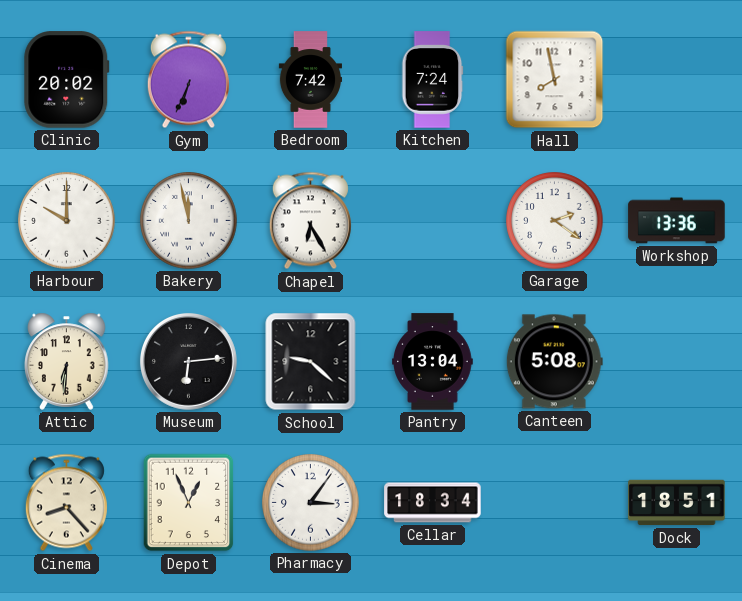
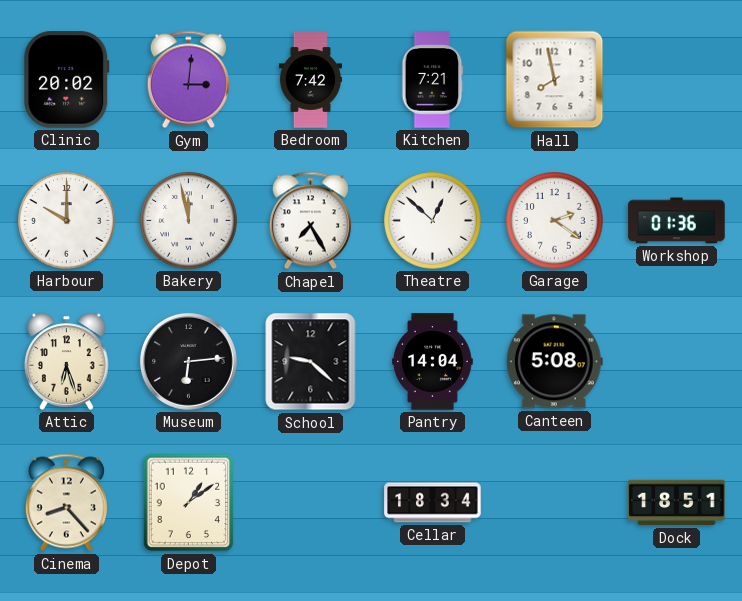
Gym: 6:34 -> 3:01 (188, 80)
Kitchen: 7:24 -> 7:21 (432, 80)
Chapel: 6:25 -> 7:25 (310, 221)
Theatre: none -> 12:52 (433, 221)
Workshop: 13:36 -> 01:36 (677, 221)
Attic: 6:31 -> 6:27 (67, 361)
Pantry: 13:04 -> 14:04 (433, 362)
Depot: 12:56 -> 1:09 (189, 503)
Pharmacy: 3:06 -> none (311, 503)
